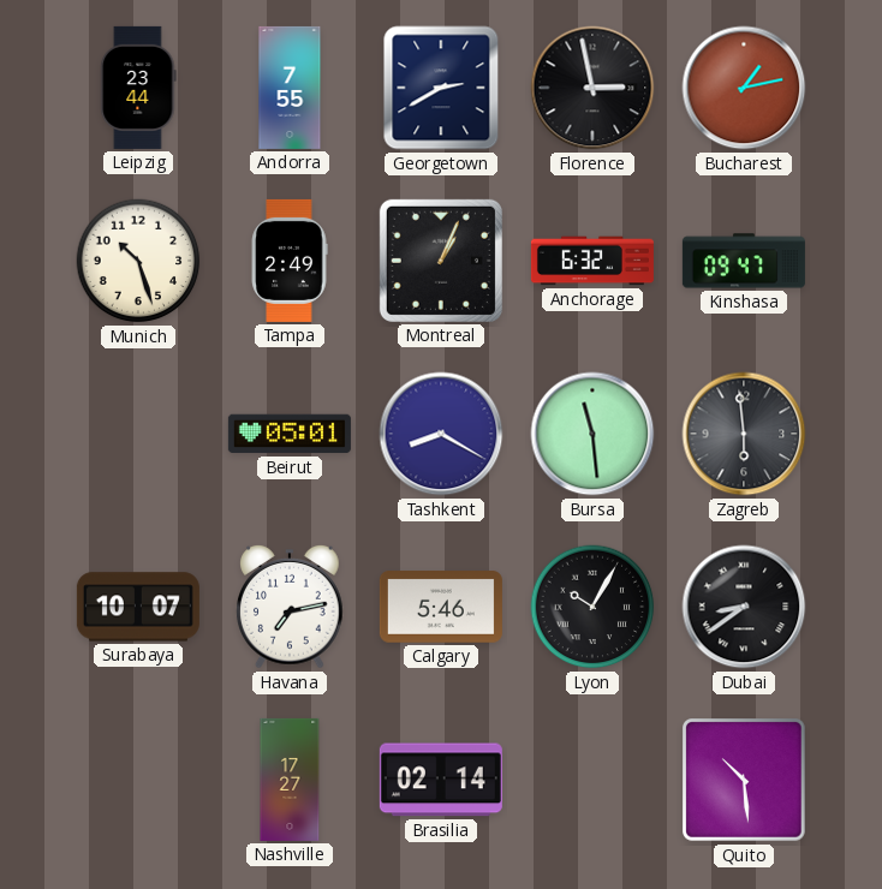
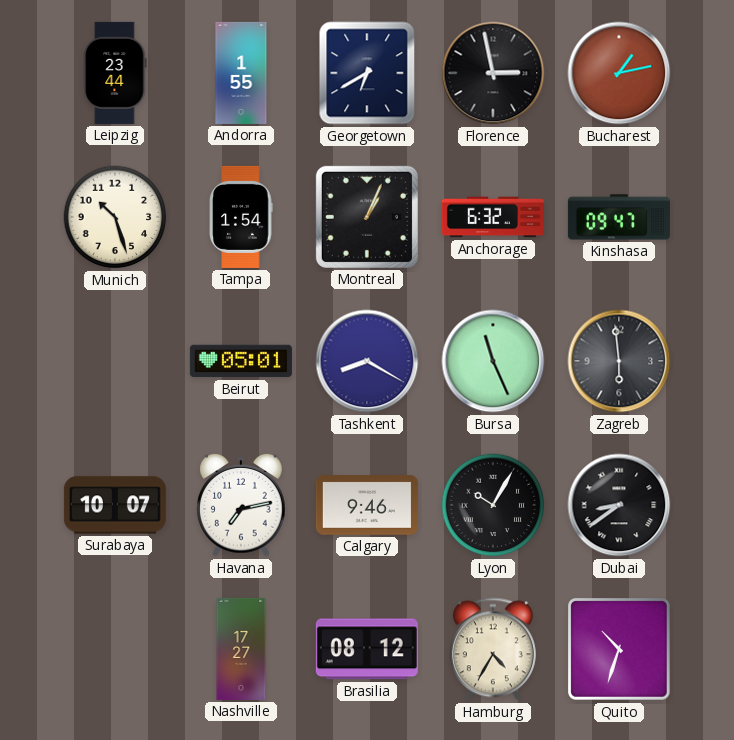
Andorra: 7:55 -> 1:55 (241, 73)
Georgetown: 2:40 -> 6:40 (367, 73)
Tampa: 2:49 -> 1:54 (241, 217)
Bursa: 11:29 -> 11:26 (493, 361)
Calgary: 5:46 -> 9:46 (367, 505)
Brasilia: 02:14 -> 08:12 (367, 649)
Hamburg: none -> 4:35 (493, 649)
Quito: 10:29 -> 10:33 (620, 650)
